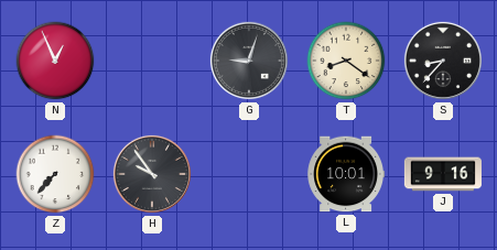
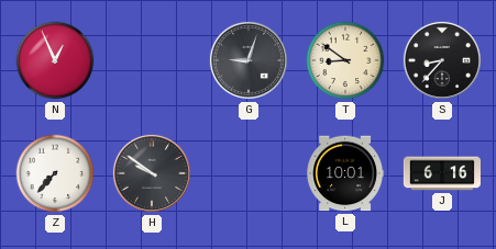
T: 8:21 -> 8:51 (345, 60)
H: 9:54 -> 9:51 (152, 173)
J: 9:16 -> 6:16 (442, 173)
